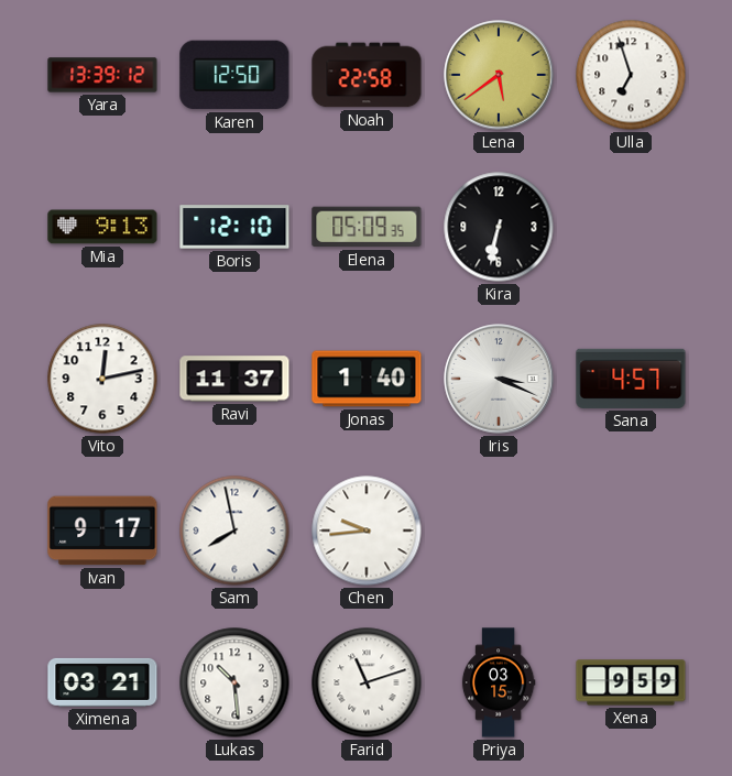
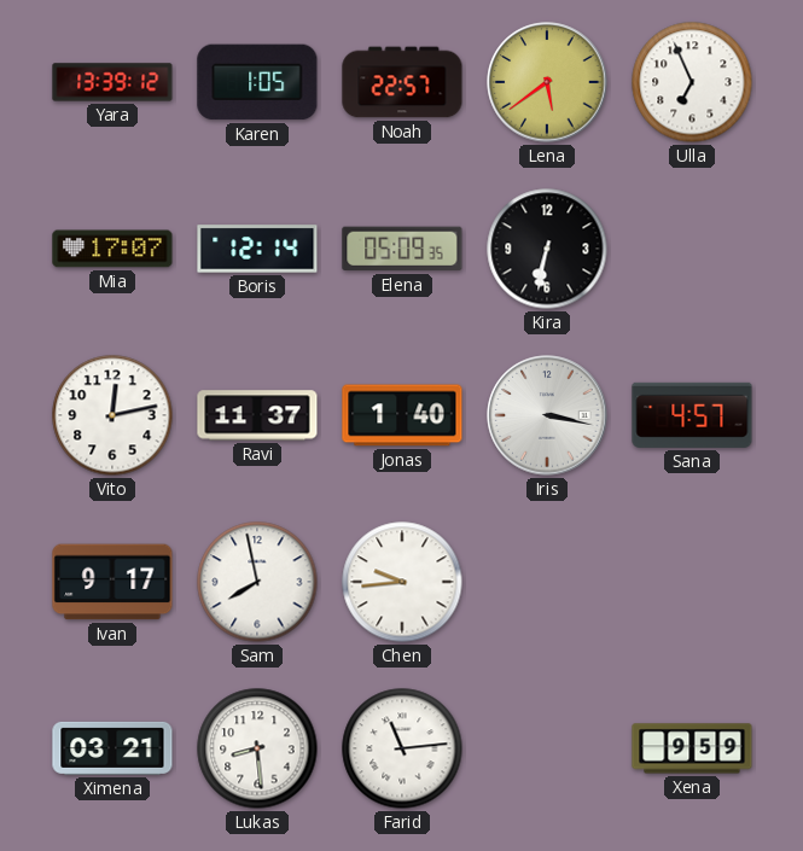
Karen: 12:50 -> 1:05 (257, 82)
Noah: 22:58 -> 22:57 (402, 82)
Ulla: 6:57 -> 6:56 (692, 82)
Mia: 9:13 -> 17:07 (112, 249)
Boris: 12:10 -> 12:14 (257, 249)
Iris: 3:19 -> 3:17 (547, 415)
Lukas: 10:29 -> 8:29 (257, 748)
Farid: 11:12 -> 11:14 (402, 748)
Priya: 03:15 -> none (499, 682)
